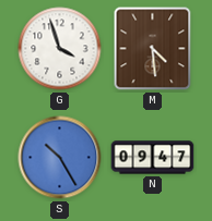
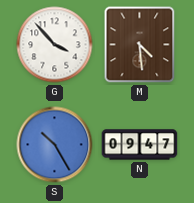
G: 3:57 -> 3:53 (55, 45)
